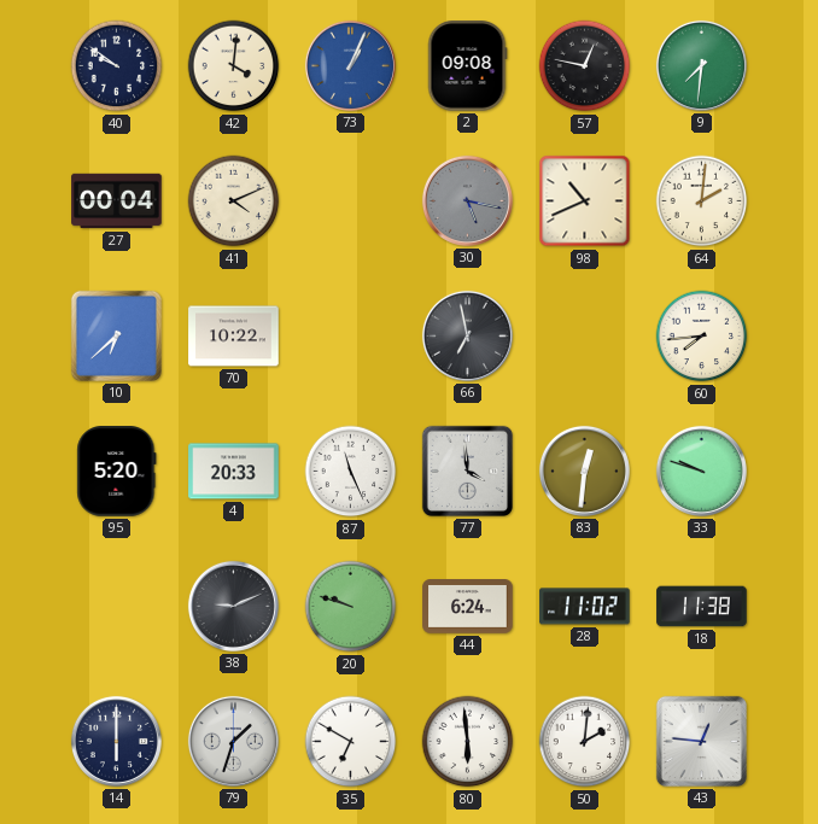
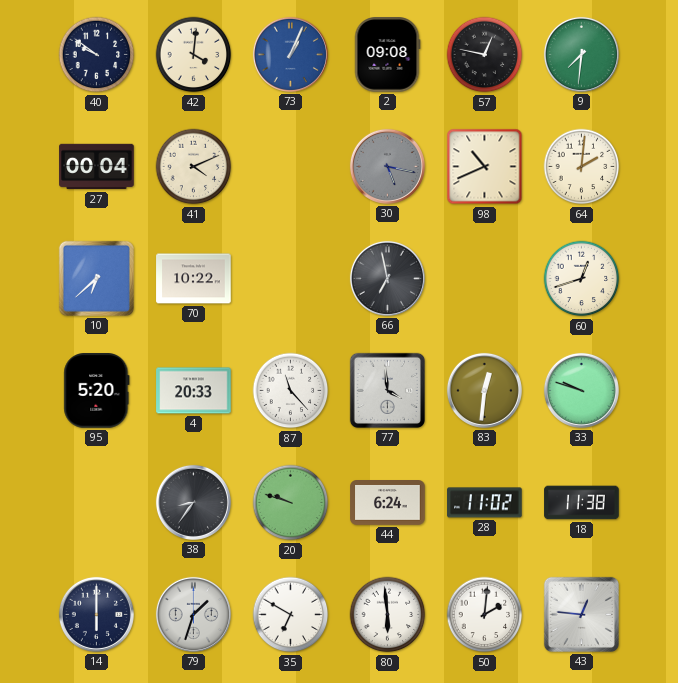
60: 7:44 -> 12:42 (582, 279)
87: 11:26 -> 11:23 (291, 391)
38: 9:11 -> 8:36 (193, 502)
